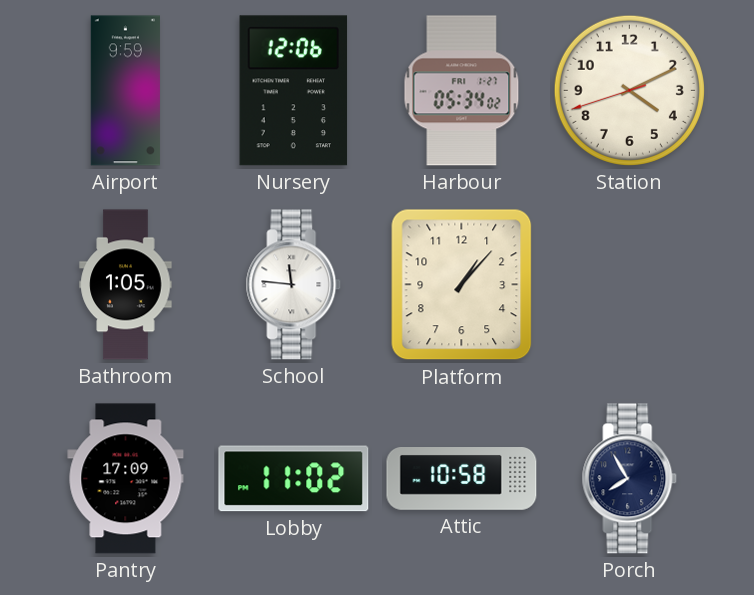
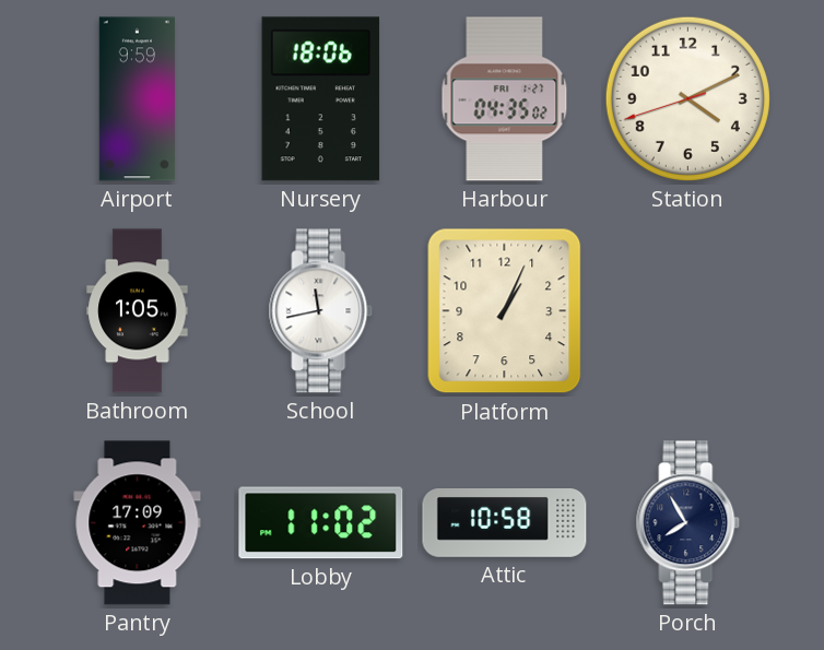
Nursery: 12:06 -> 18:06 (321, 99)
Harbour: 05:34 -> 04:35 (505, 99)
School: 11:46 -> 11:43 (321, 311)
Platform: 1:07 -> 1:04 (505, 311)
